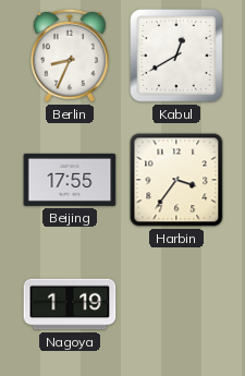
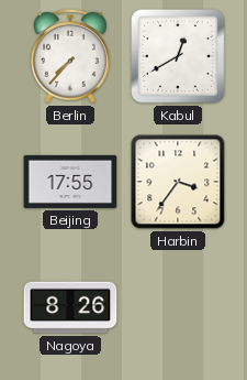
Berlin: 8:34 -> 7:37 (71, 56)
Nagoya: 1:19 -> 8:26 (70, 307)
